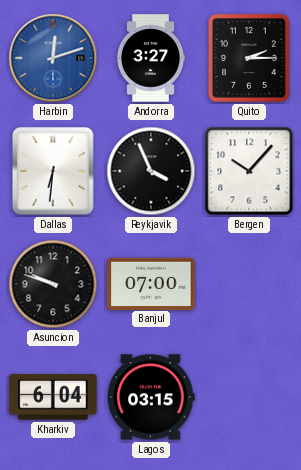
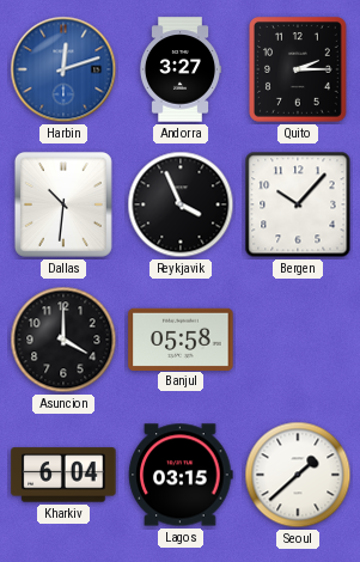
Dallas: 6:31 -> 10:31 (63, 204)
Asuncion: 9:48 -> 4:00 (63, 340)
Banjul: 07:00 -> 05:58 (181, 338)
Seoul: none -> 1:38 (298, 475)
